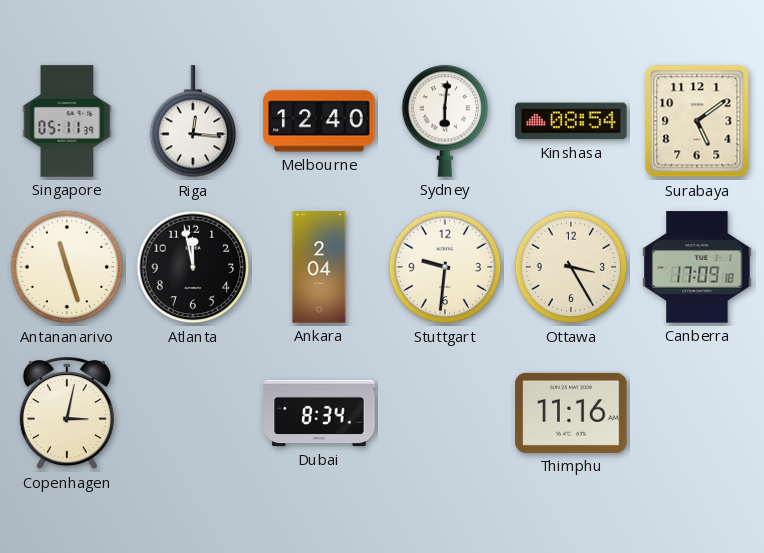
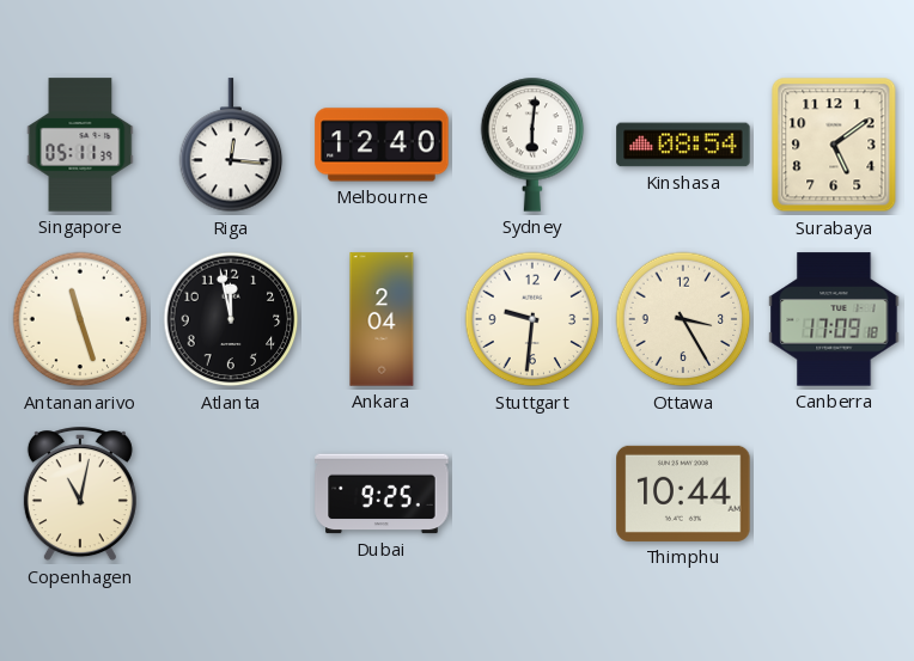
Copenhagen: 3:02 -> 11:02 (80, 495)
Dubai: 8:34 -> 9:25 (382, 494)
Thimphu: 11:16 -> 10:44 (683, 494)
